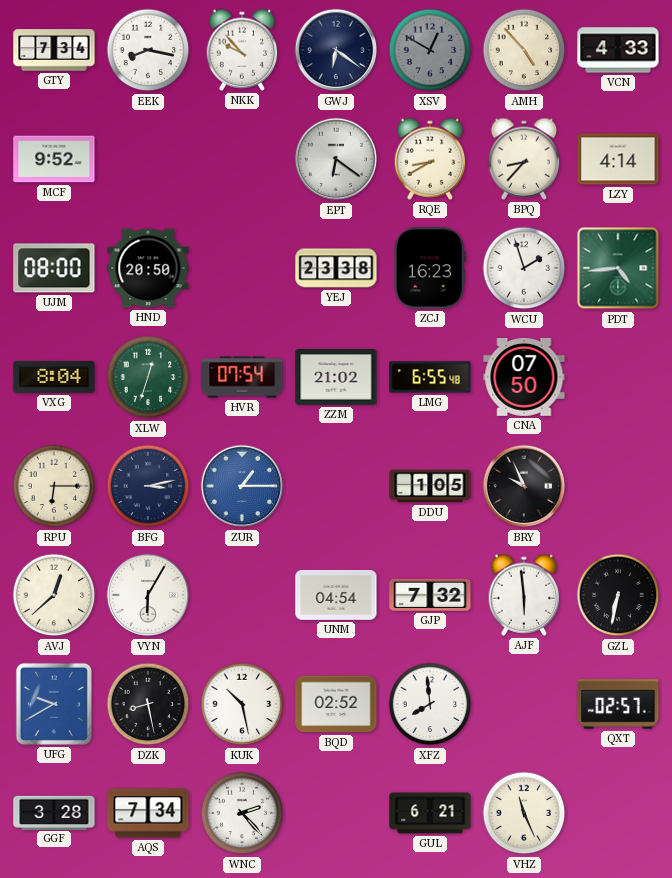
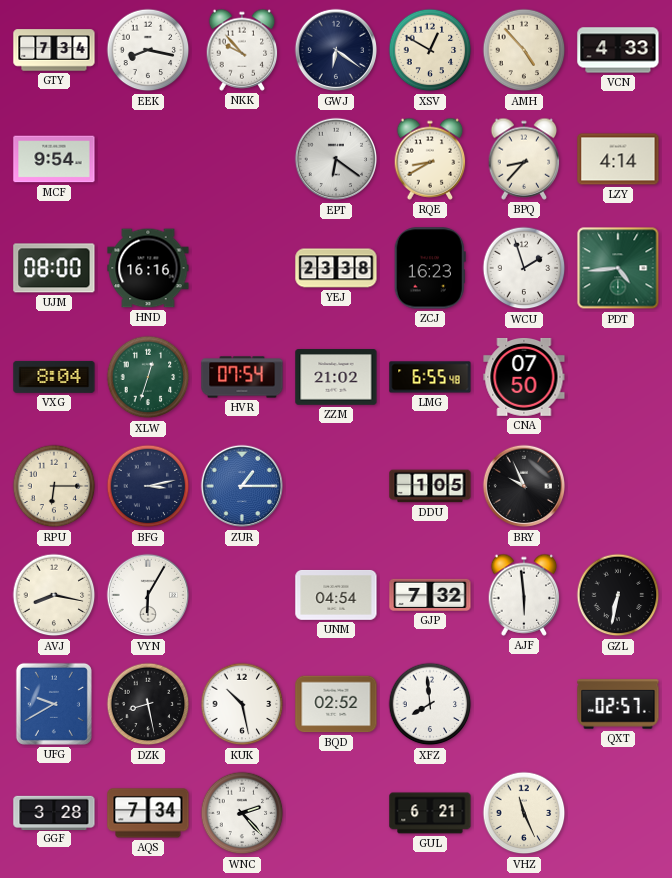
XSV dial: grey -> cream (430, 50)
MCF: 9:52 -> 9:54 (54, 159)
HND: 20:50 -> 16:16 (148, 268)
AVJ: 12:38 -> 8:17 (54, 595)
